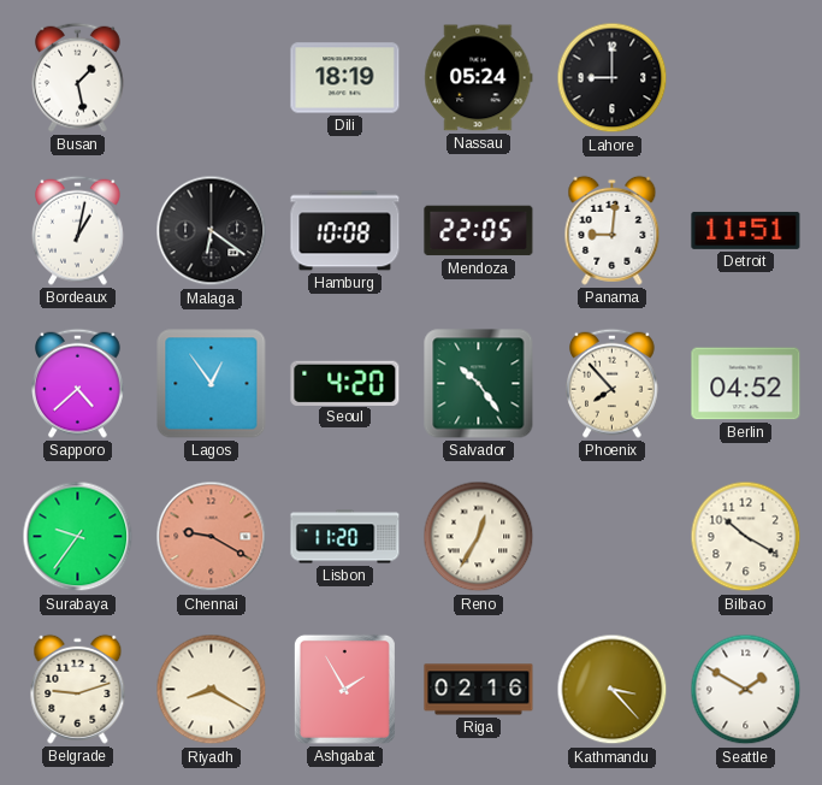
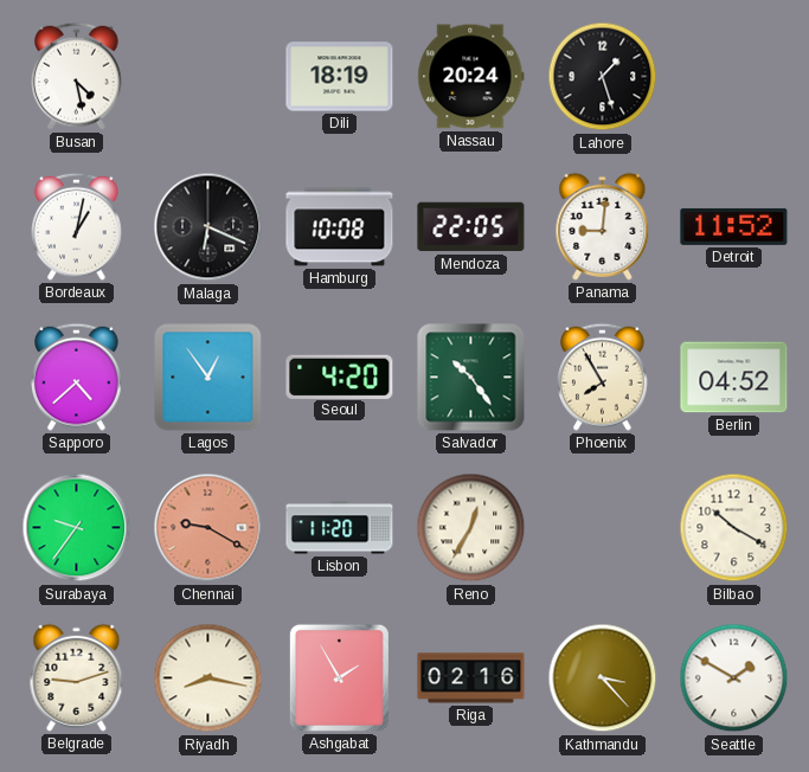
Busan: 1:28 -> 4:28 (77, 76)
Nassau: 05:24 -> 20:24 (471, 77)
Lahore: 9:00 -> 1:27 (603, 77)
Malaga: 6:21 -> 6:19 (208, 227)
Detroit: 11:51 -> 11:52 (734, 226)
Phoenix: 7:53 -> 7:55 (603, 377)
Riyadh: 8:20 -> 8:17 (208, 678)
